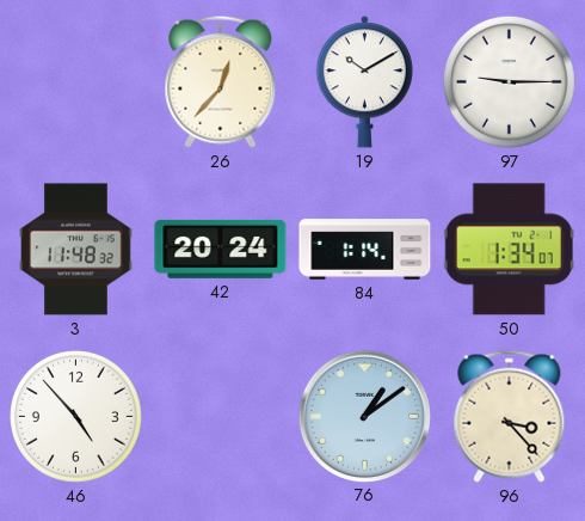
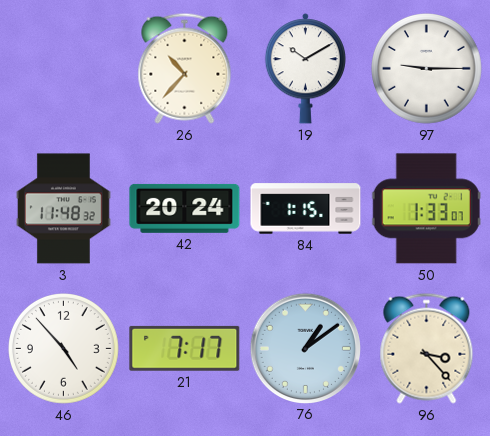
26: 12:37 -> 10:37 (185, 68)
84: 1:14 -> 1:15 (306, 209)
50: 1:34 -> 1:33 (426, 209)
21: none -> 7:17 (185, 348)
